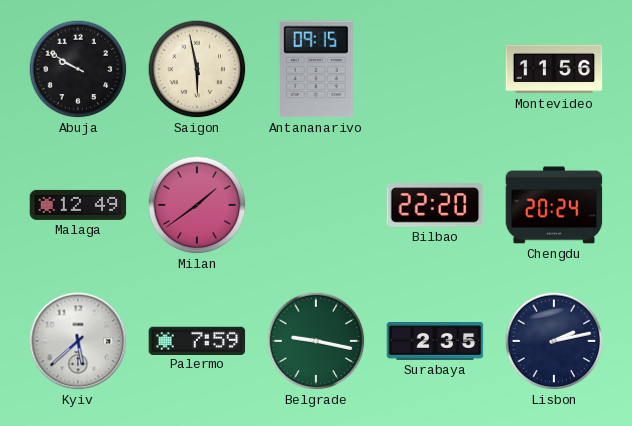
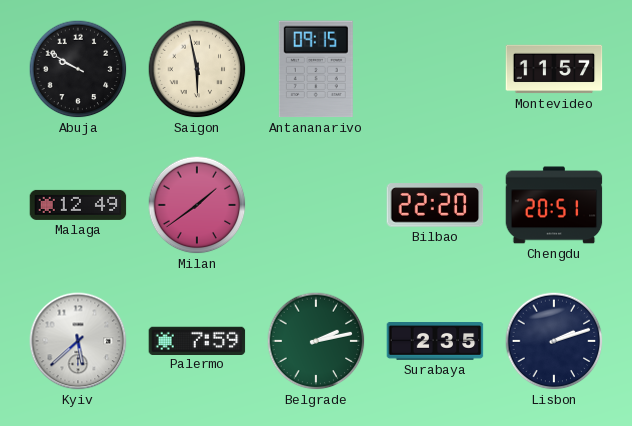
Montevideo: 11:56 -> 11:57 (554, 69)
Chengdu: 20:24 -> 20:51 (554, 205)
Belgrade: 9:17 -> 2:13 (316, 341)
Lisbon: 2:13 -> 2:12 (554, 341)
